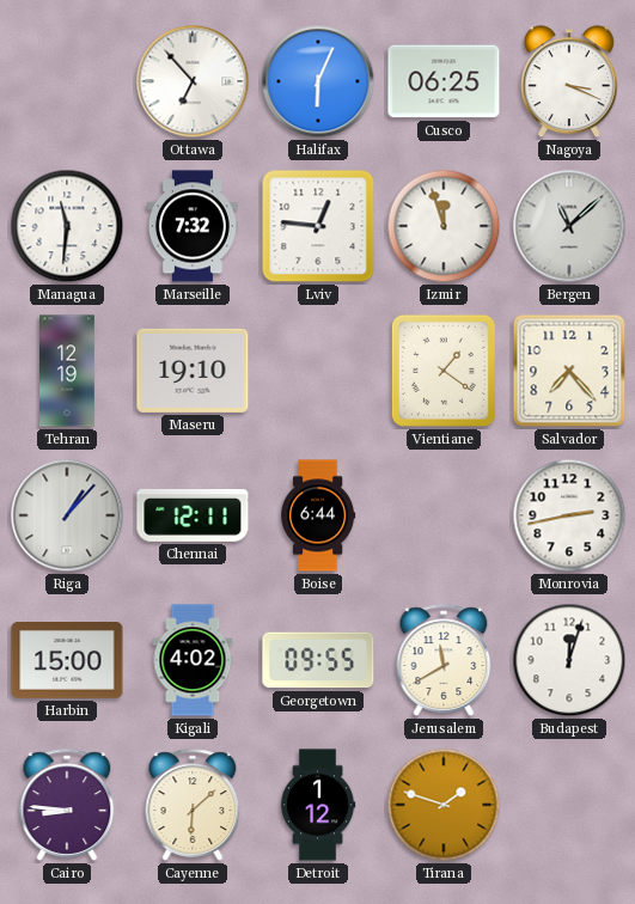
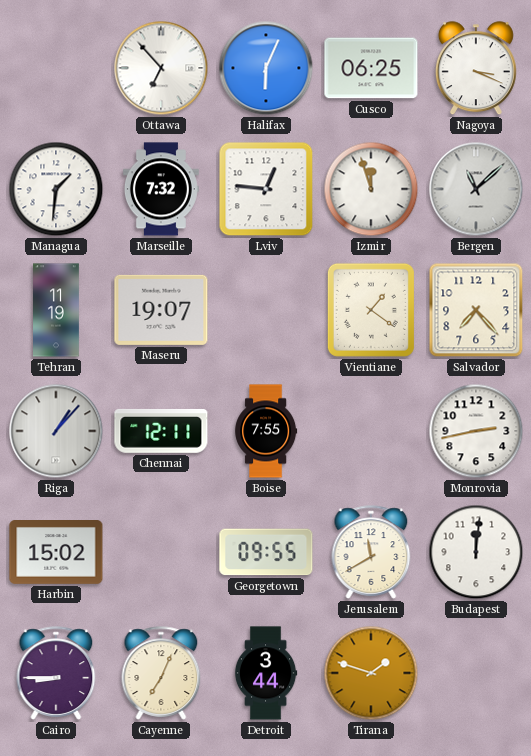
Managua: 11:31 -> 1:31 (56, 189)
Tehran: 12:19 -> 11:19 (57, 310)
Maseru: 19:10 -> 19:07 (161, 310)
Boise: 6:44 -> 7:55 (266, 431)
Harbin: 15:00 -> 15:02 (56, 553)
Kigali: 4:02 -> none (193, 660)
Budapest: 12:03 -> 12:01 (476, 552)
Cairo: 8:46 -> 8:45 (56, 673)
Cayenne: 6:08 -> 7:04 (161, 673)
Detroit: 1:12 -> 3:44 (266, 673)
